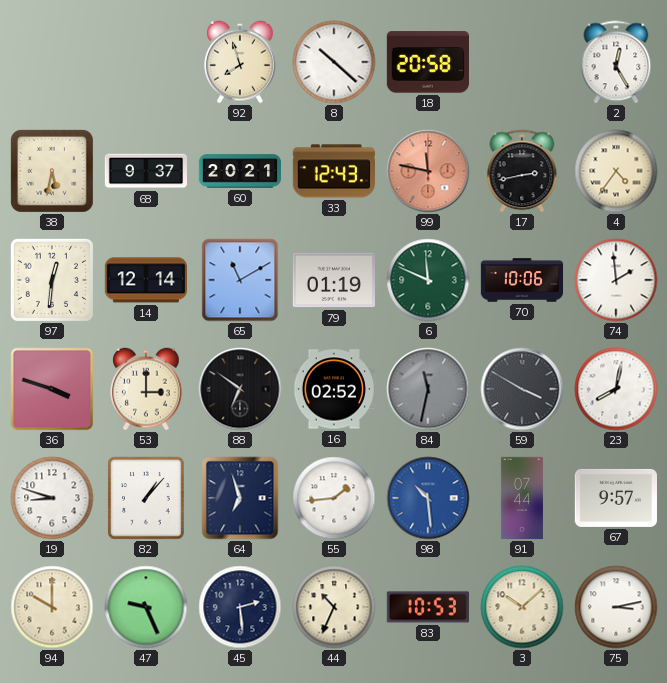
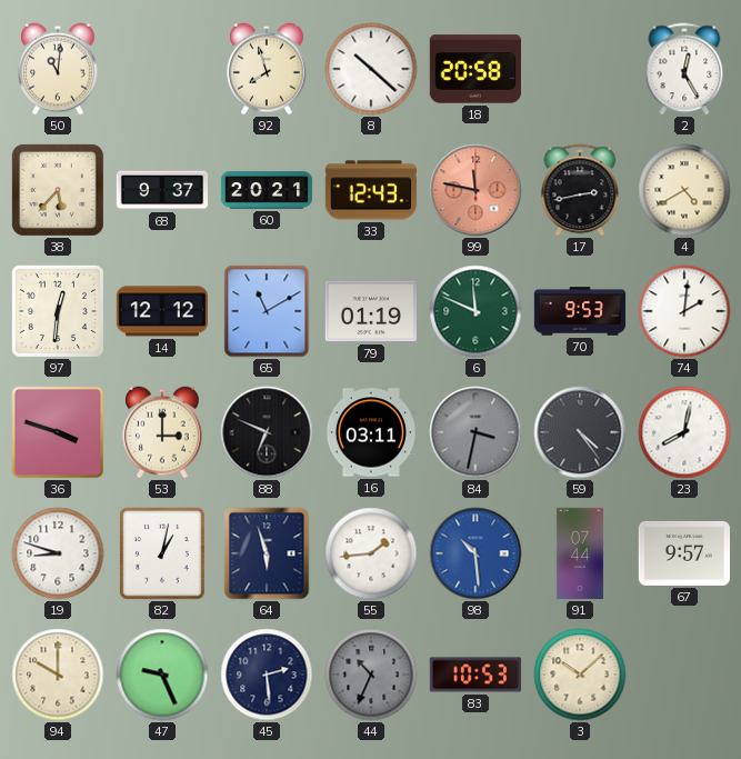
50: none -> 11:01 (58, 69)
38: 5:32 -> 5:37 (58, 190)
4: 4:36 -> 4:40 (684, 190)
14: 12:14 -> 12:12 (161, 311)
70: 10:06 -> 9:53 (580, 311)
74: 1:59 -> 2:01 (684, 311)
88: 6:51 -> 6:49 (267, 432)
16: 02:52 -> 03:11 (370, 432)
84: 11:32 -> 3:32 (475, 432)
59: 3:50 -> 4:24 (580, 432)
82: 1:07 -> 1:02 (162, 553)
64: 6:57 -> 5:57 (267, 553)
44 dial: cream -> grey (371, 675)
75: 3:13 -> none (616, 607)
